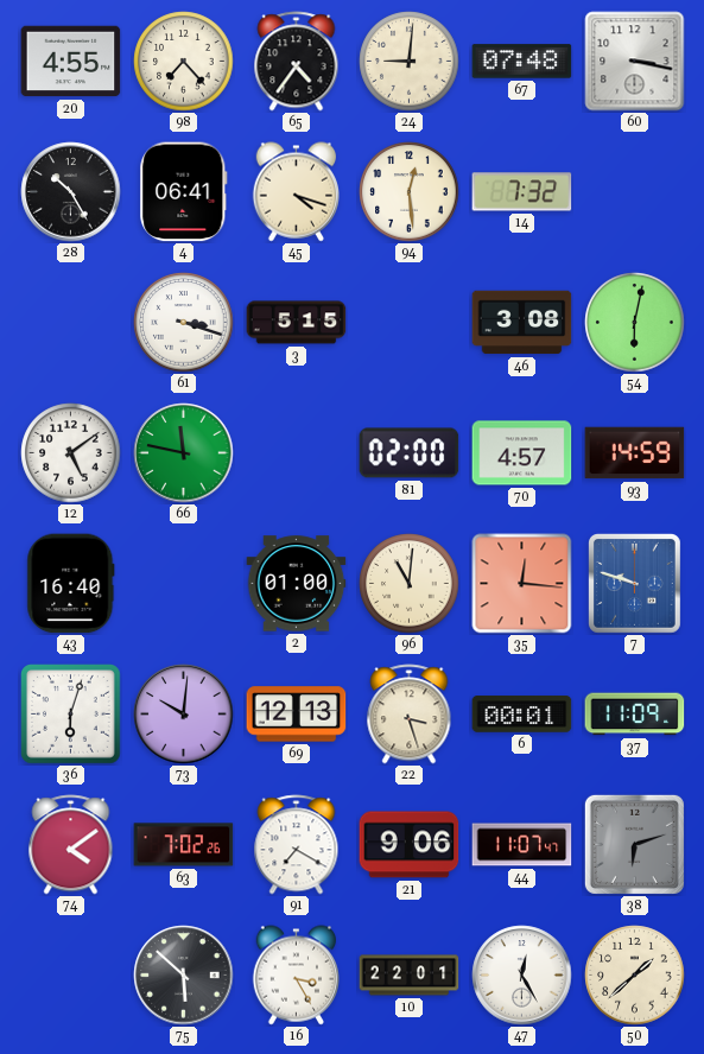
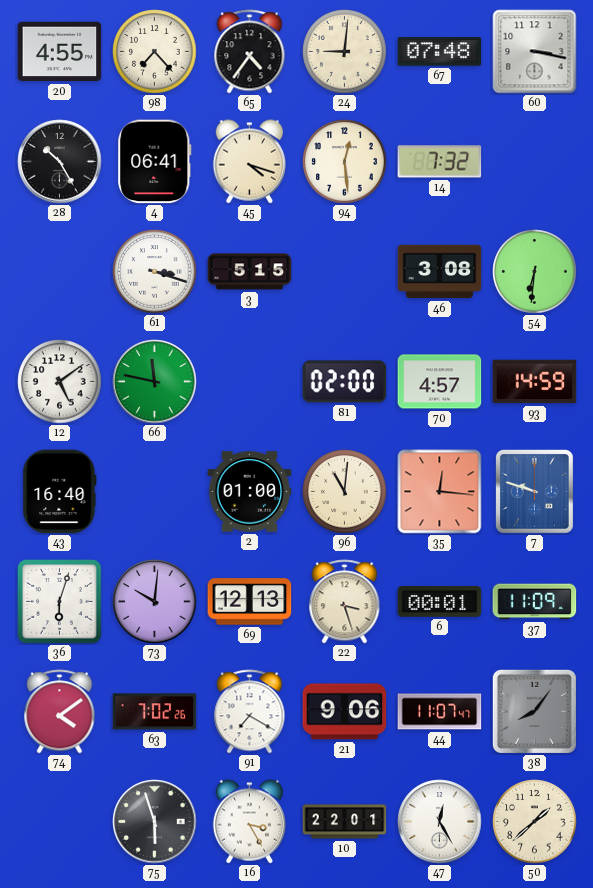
54: 6:02 -> 6:31 (535, 272)
38: 6:12 -> 8:06 (534, 711)
75: 5:52 -> 5:57 (155, 822)
